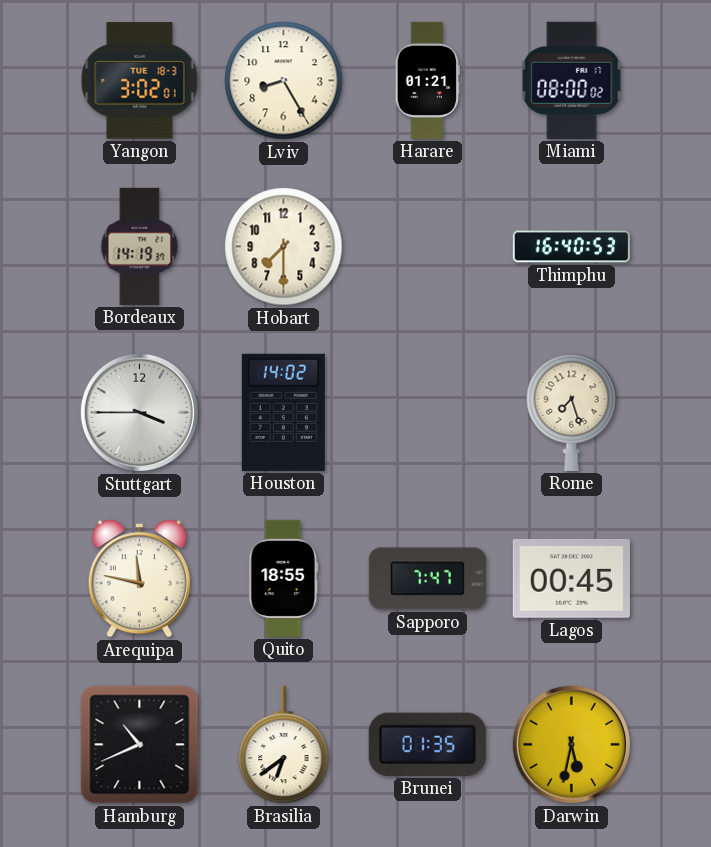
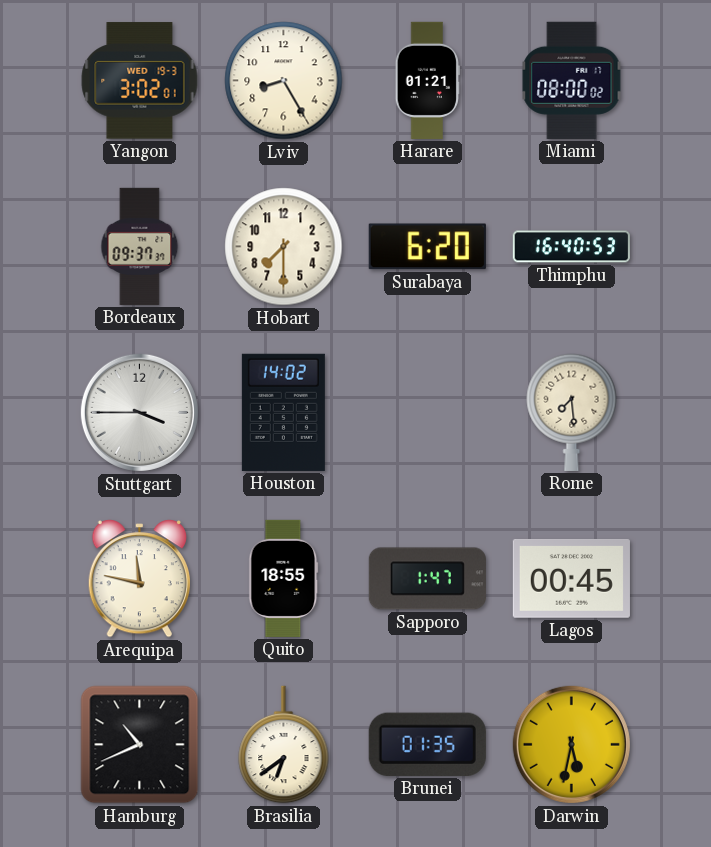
Yangon date: TUE 18-3 -> WED 19-3 (140, 81)
Bordeaux: 14:19 -> 09:37 (140, 246)
Surabaya: none -> 6:20 (427, 247)
Rome: 7:27 -> 7:29 (572, 412)
Sapporo: 7:47 -> 1:47 (427, 579)
